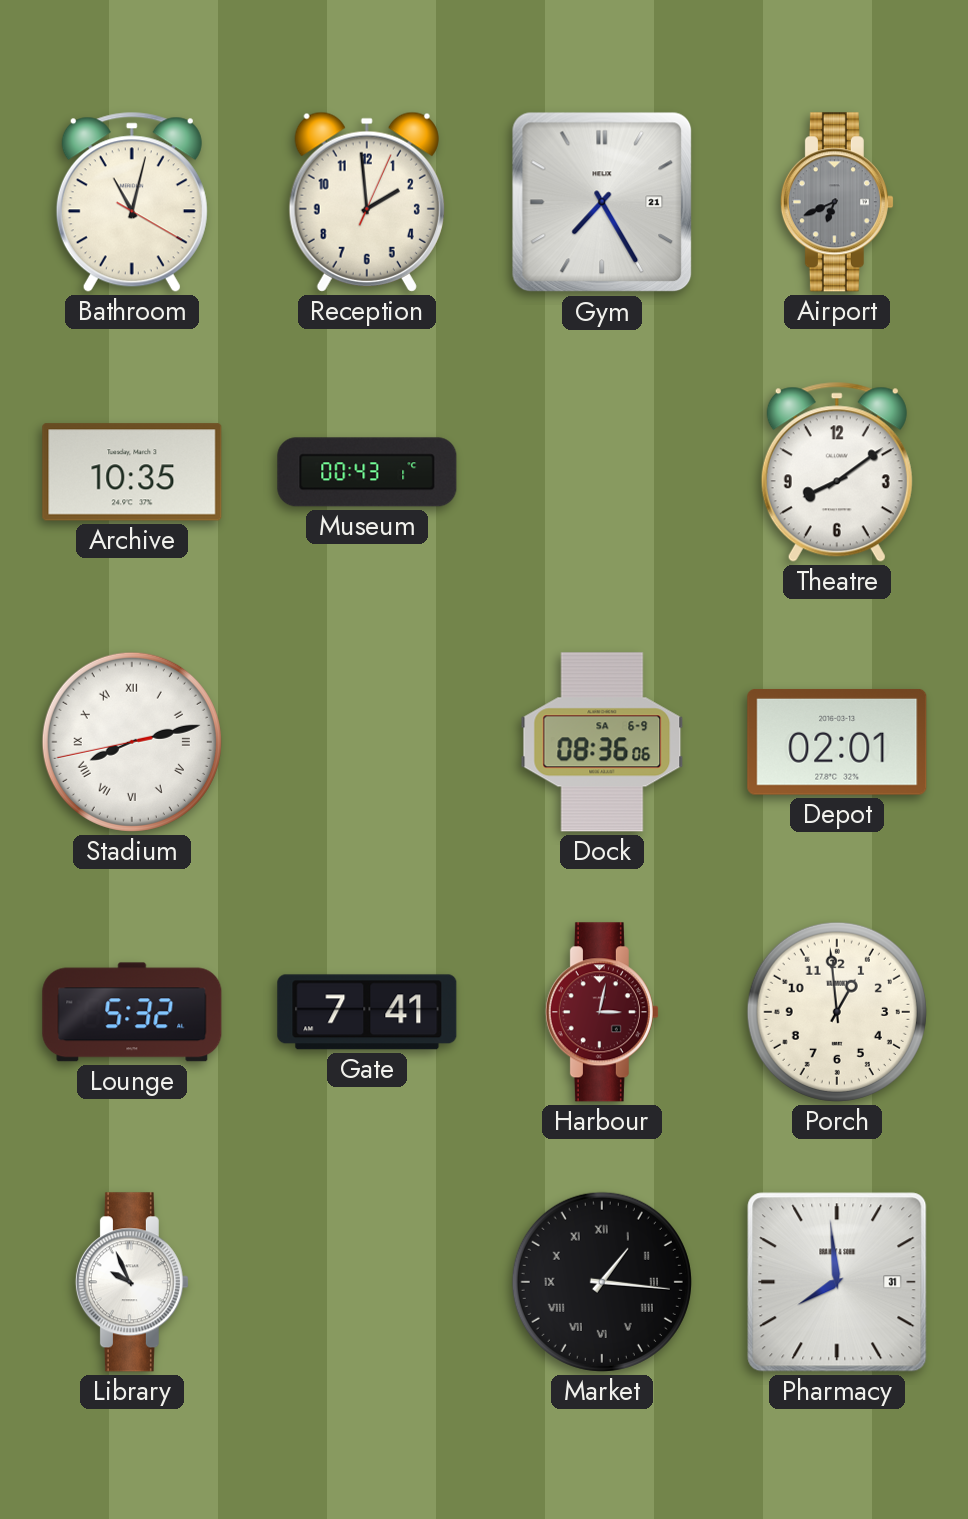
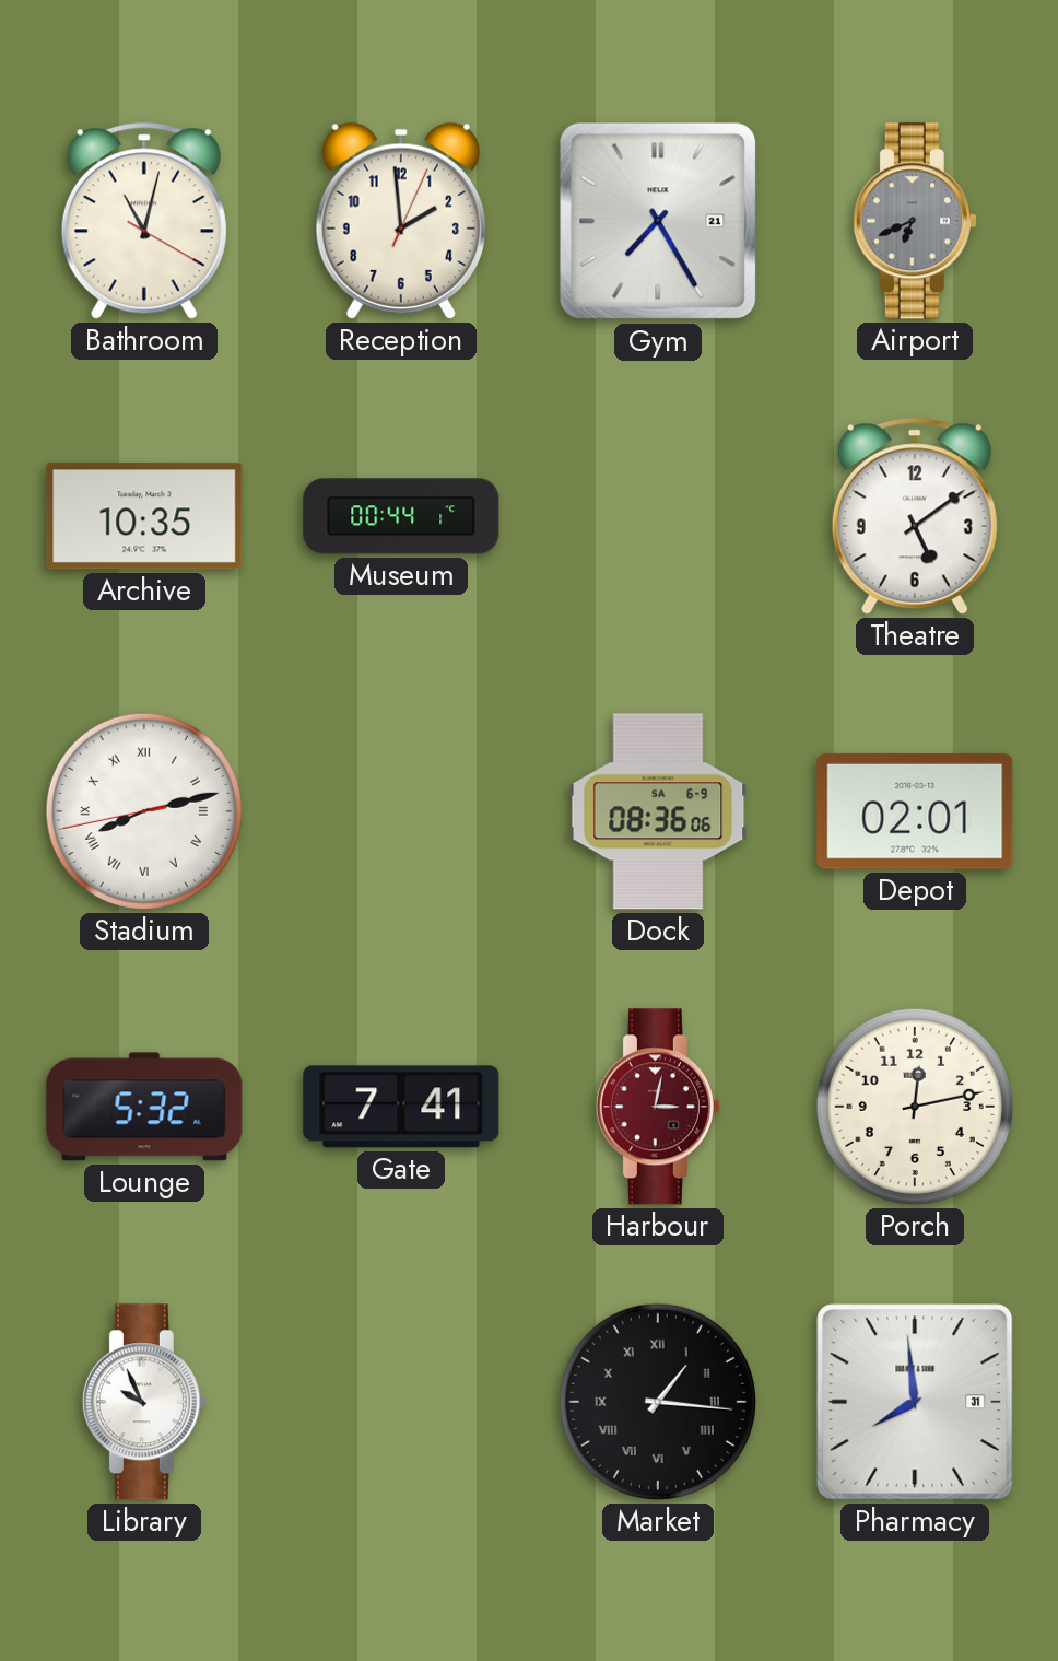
Museum: 00:43 -> 00:44 (401, 516)
Theatre: 8:09 -> 5:09 (915, 516)
Porch: 12:59 -> 12:13 (915, 1107)
